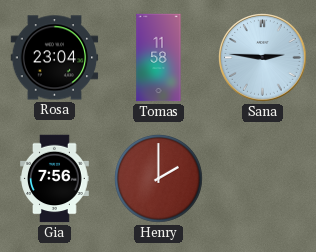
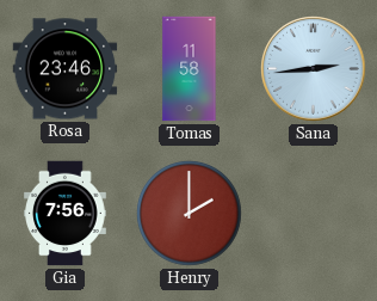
Rosa: 23:04 -> 23:46 (66, 69)
Sana: 2:46 -> 2:44 (314, 69)
